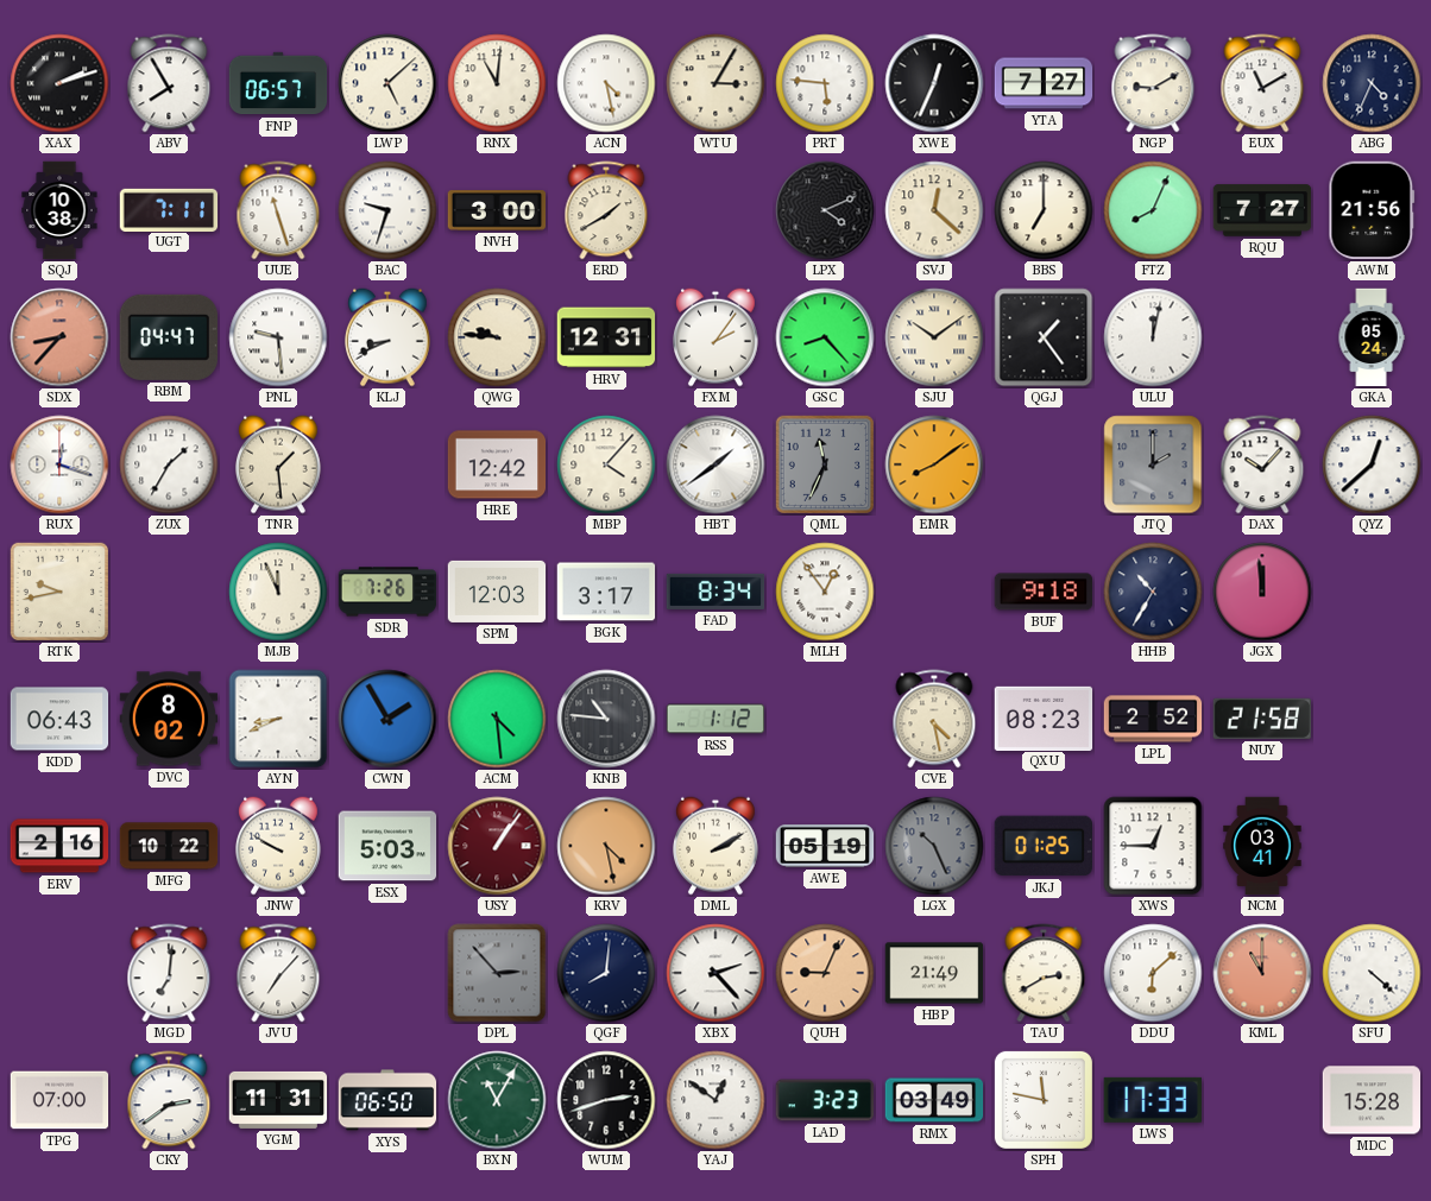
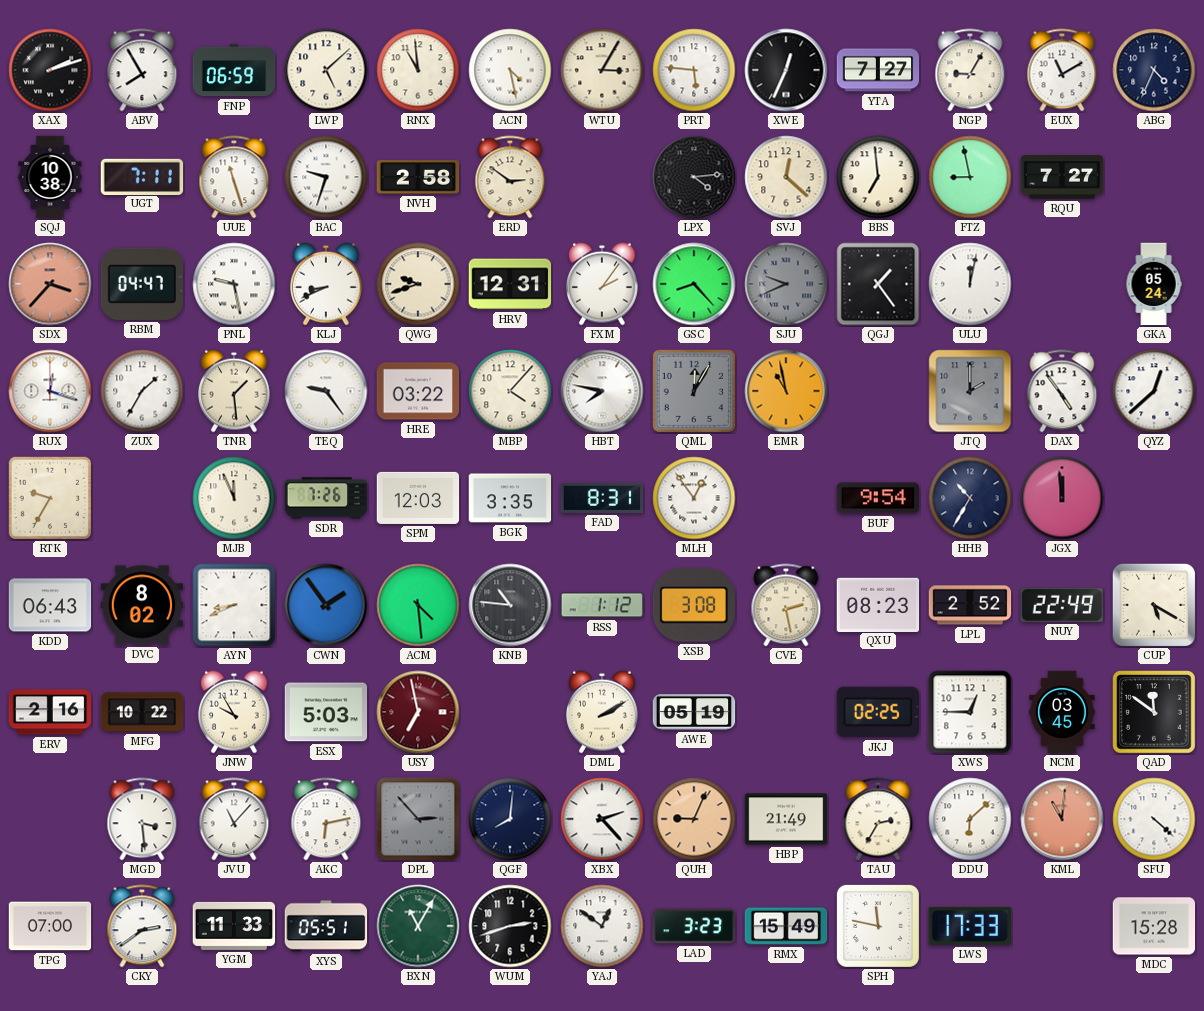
FNP: 06:57 -> 06:59 (234, 70)
RNX: 11:01 -> 10:59 (418, 70)
NGP: 9:10 -> 9:05 (970, 70)
NVH: 3:00 -> 2:58 (418, 177)
ERD: 1:40 -> 2:51 (510, 177)
LPX: 4:11 -> 4:14 (694, 177)
BBS: 7:00 -> 6:59 (878, 177)
FTZ: 8:04 -> 8:58 (970, 177)
AWM: 21:56 -> none (1372, 210)
SDX: 8:37 -> 3:37 (50, 284)
PNL: 9:29 -> 9:28 (234, 284)
QWG: 9:46 -> 9:42 (418, 284)
SJU: 10:09 -> 9:41 (786, 284)
SJU dial: cream -> grey (786, 284)
TEQ: none -> 9:24 (326, 391)
HRE: 12:42 -> 03:22 (418, 391)
HBT: 1:39 -> 7:47 (602, 391)
QML: 11:34 -> 12:05 (693, 390)
EMR: 8:09 -> 10:58 (786, 391)
DAX: 10:07 -> 4:54 (1062, 391)
RTK: 9:43 -> 9:35 (49, 497)
BGK: 3:17 -> 3:35 (510, 498)
FAD: 8:34 -> 8:31 (602, 498)
BUF: 9:18 -> 9:54 (878, 498)
CWN: 1:55 -> 1:54 (326, 605)
XSB: none -> 3:08 (693, 605)
CVE: 4:28 -> 2:28 (786, 605)
NUY: 21:58 -> 22:49 (1061, 605)
CUP: none -> 5:20 (1154, 605)
JNW: 9:50 -> 9:55 (234, 712)
USY: 1:06 -> 6:58 (418, 712)
KRV: 4:28 -> none (606, 846)
LGX: 10:26 -> none (934, 846)
JKJ: 01:25 -> 02:25 (877, 712)
NCM: 03:41 -> 03:45 (1062, 712)
QAD: none -> 11:51 (1155, 713)
MGD: 7:01 -> 3:29 (142, 819)
JVU: 7:07 -> 11:07 (234, 819)
AKC: none -> 6:13 (326, 819)
TAU: 2:40 -> 2:35 (878, 819)
KML: 11:00 -> 11:01 (1062, 819)
YGM: 11:31 -> 11:33 (234, 926)
XYS: 06:50 -> 05:51 (326, 926)
RMX: 03:49 -> 15:49 (786, 926)
